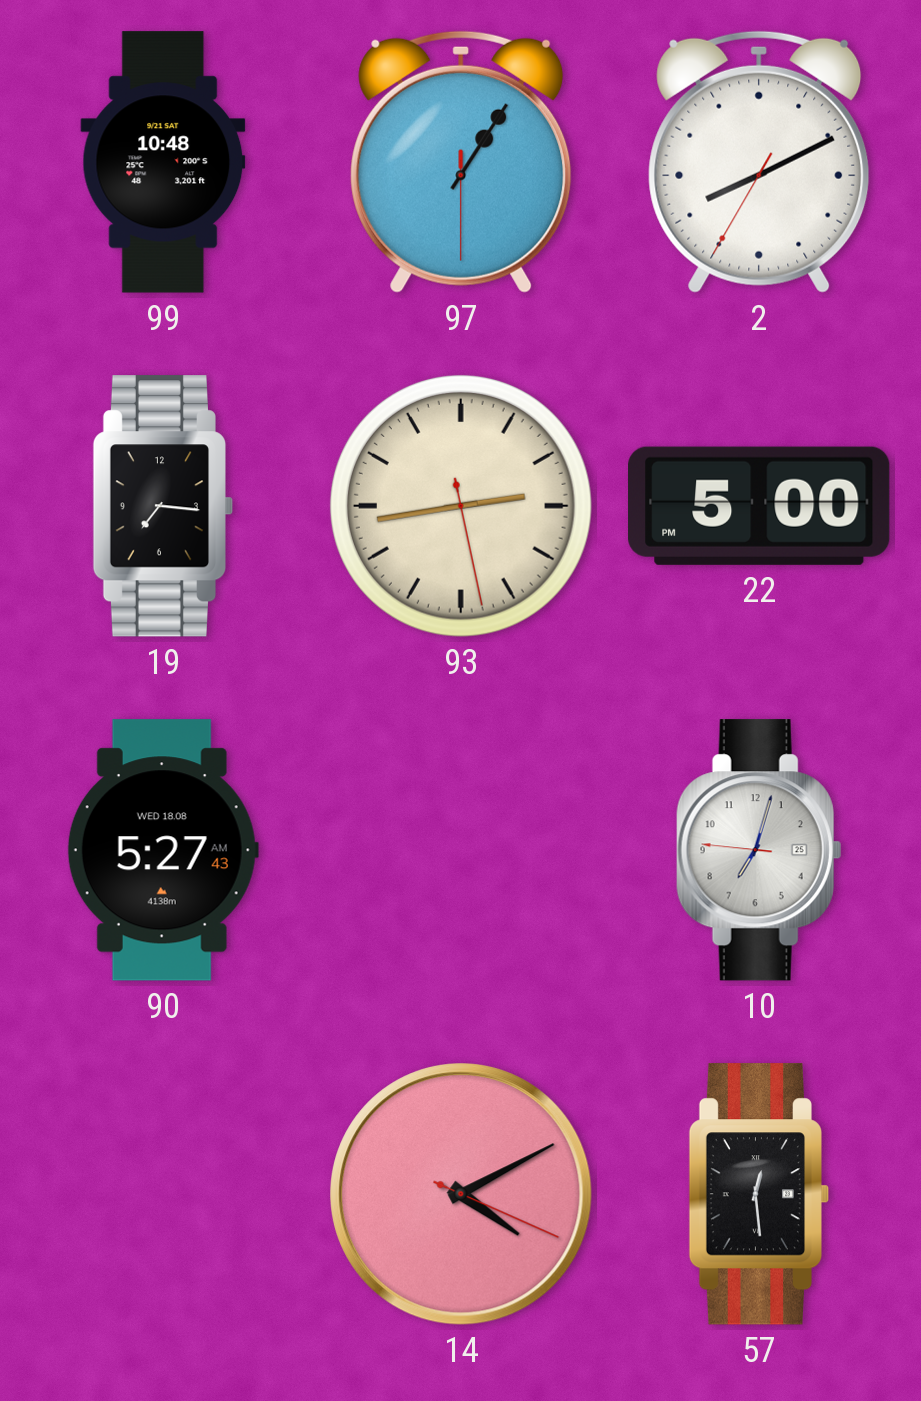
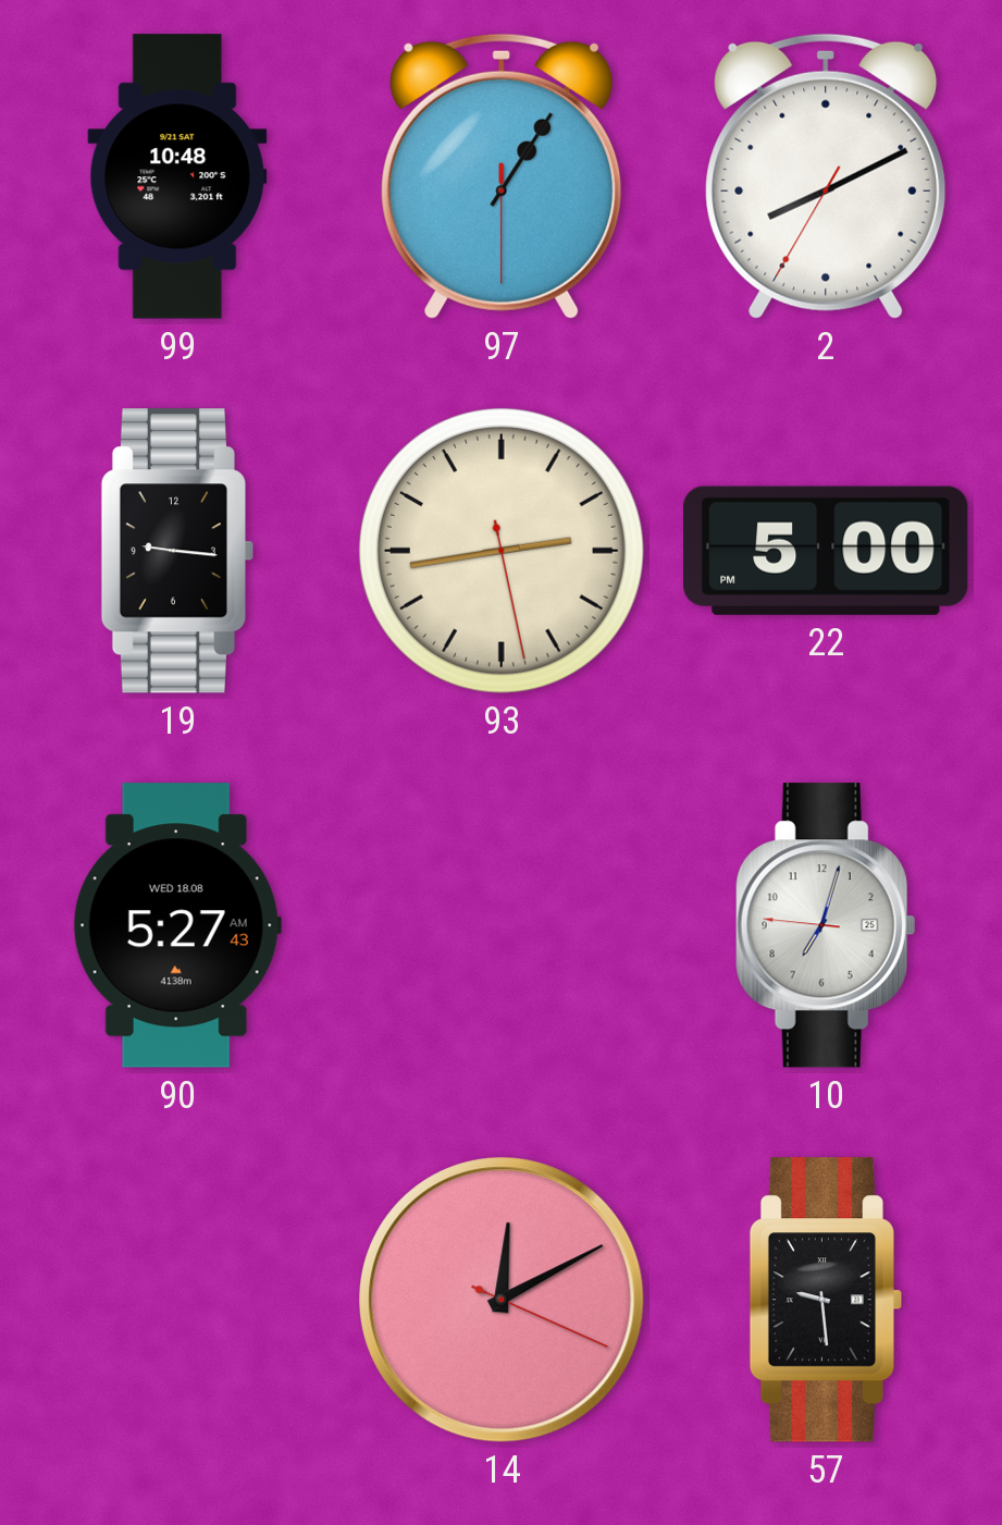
19: 7:16 -> 9:16 (177, 551)
14: 4:10 -> 12:10 (503, 1301)
57: 12:29 -> 9:29 (826, 1300)
